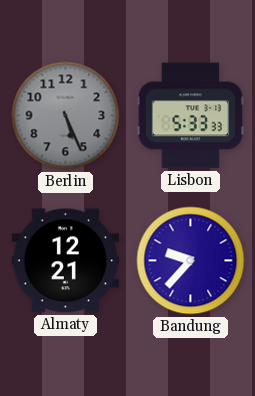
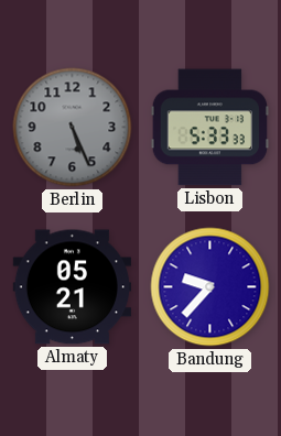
Almaty: 12:21 -> 05:21 (72, 287)
